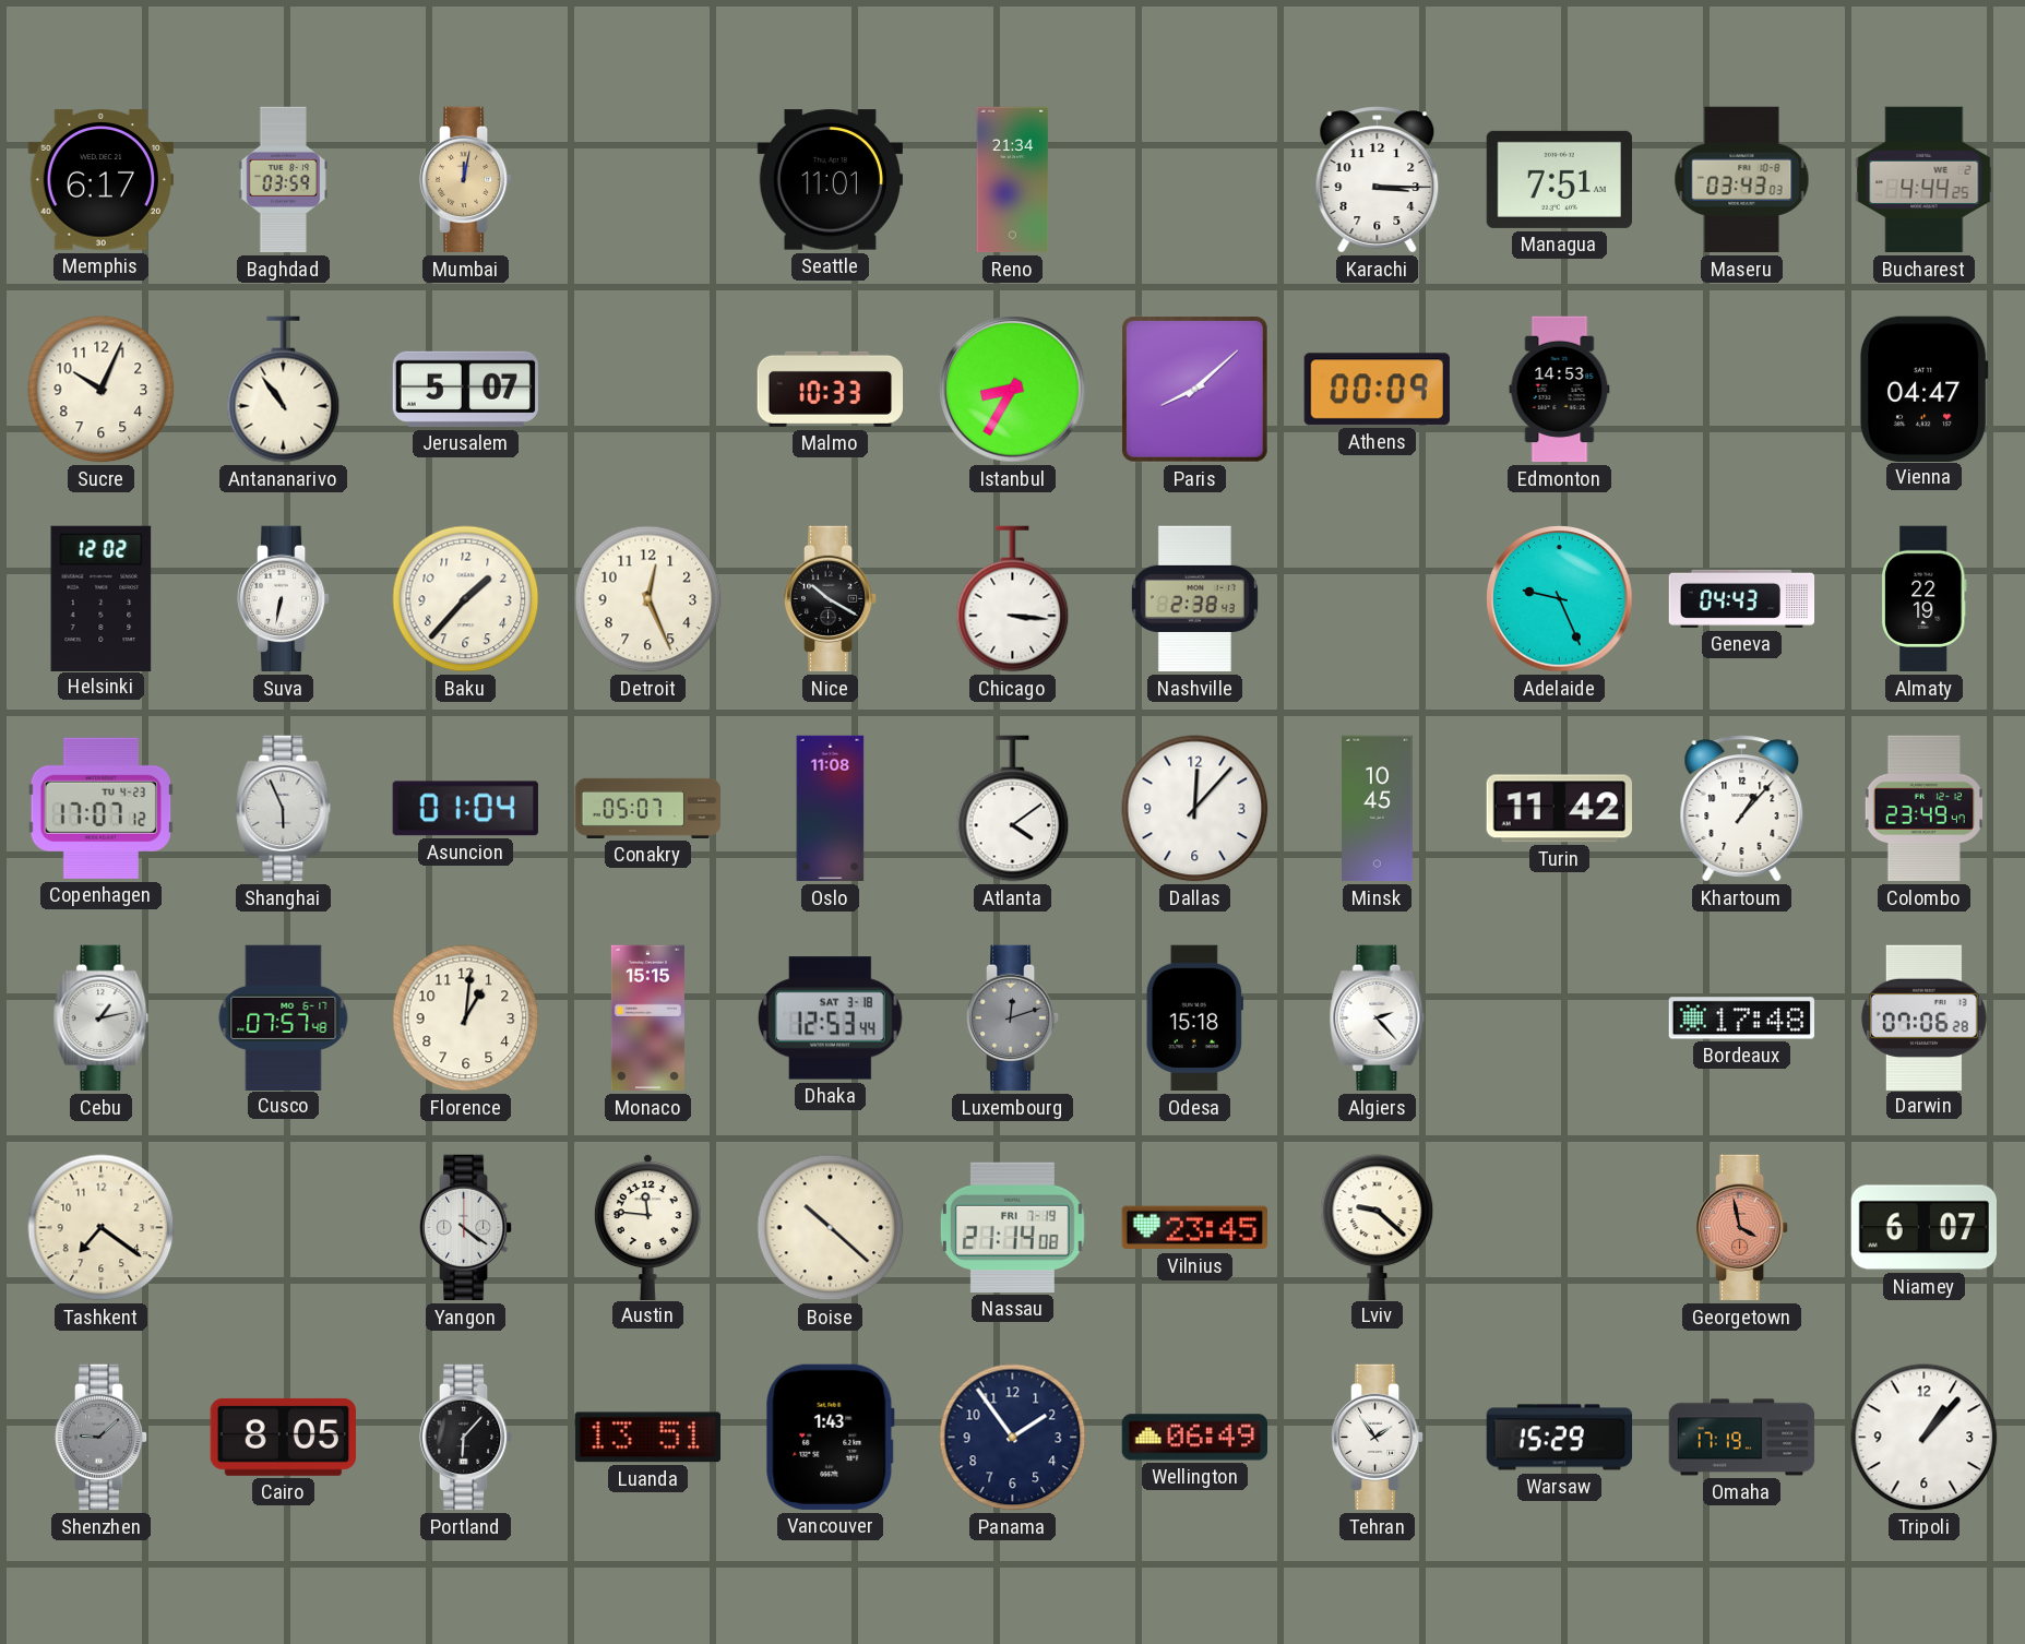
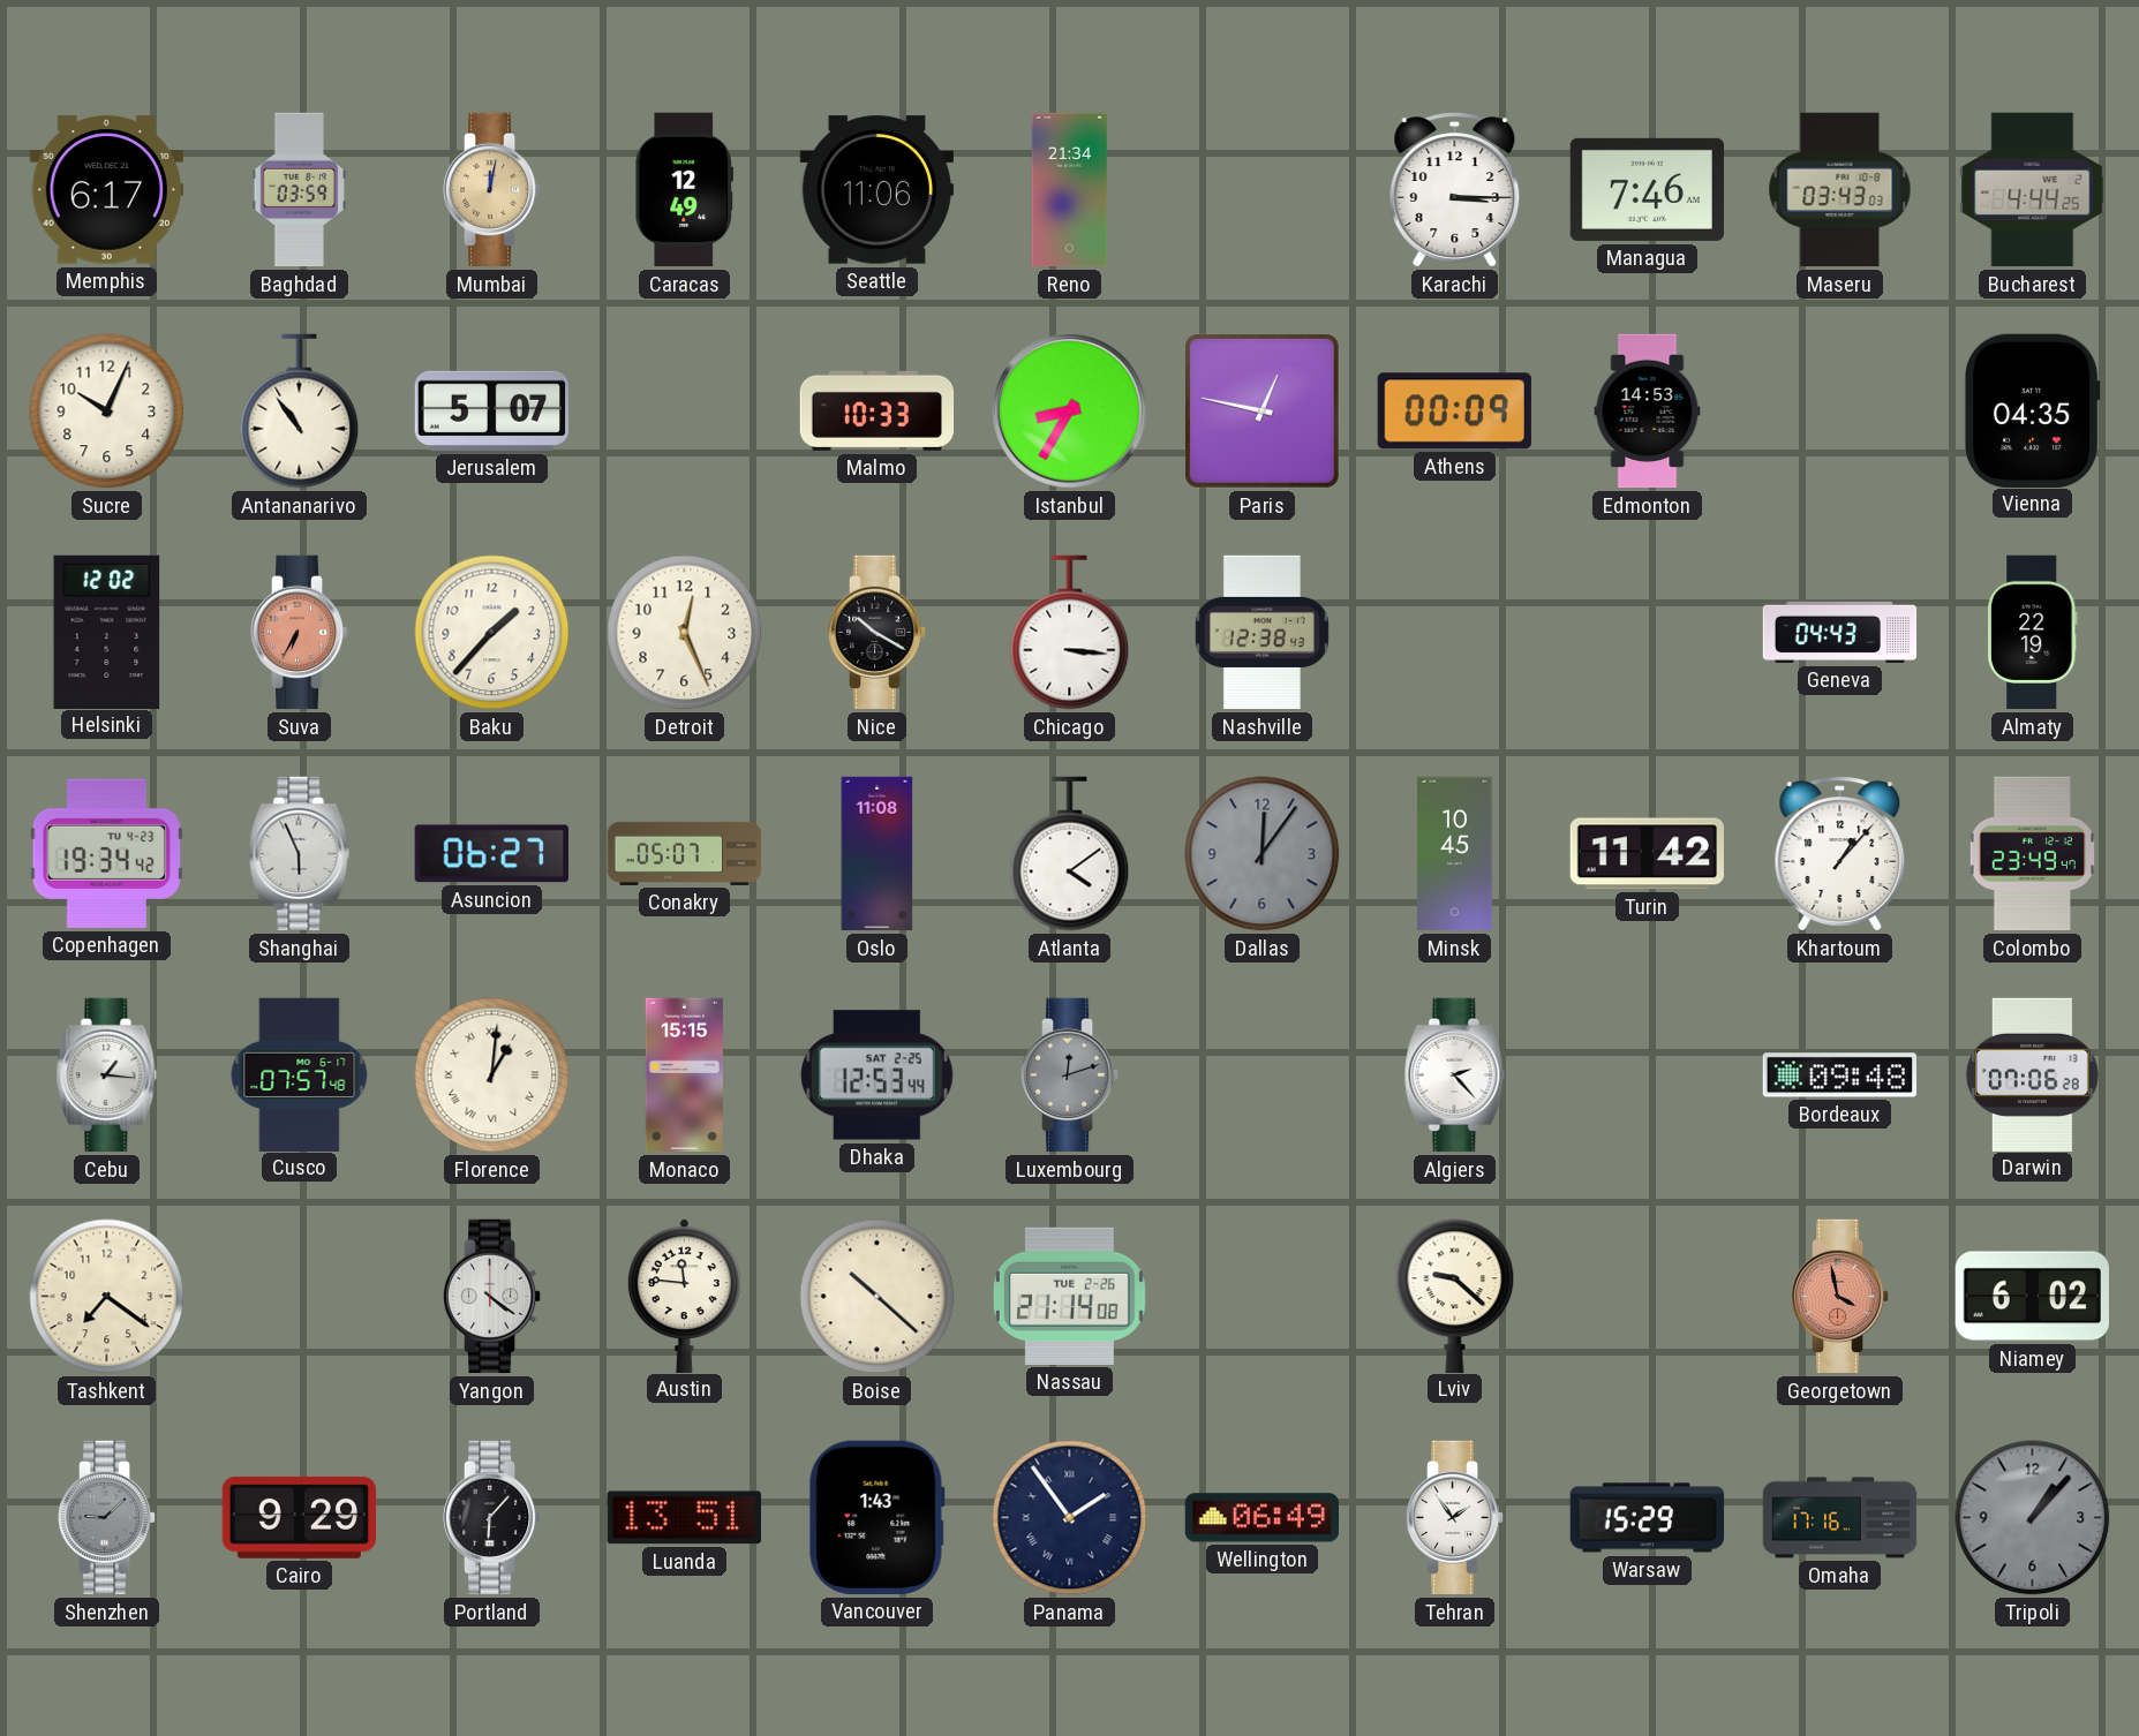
Caracas: none -> 12:49 (684, 190)
Seattle: 11:01 -> 11:06 (876, 190)
Managua: 7:51 -> 7:46 (1647, 189)
Paris: 8:08 -> 12:47 (1261, 410)
Vienna: 04:47 -> 04:35 (2032, 410)
Suva: 6:32 -> 6:35 (300, 633)
Suva dial: white -> salmon (300, 633)
Nashville: 2:38 -> 12:38 (1261, 633)
Adelaide: 9:26 -> none (1560, 599)
Copenhagen: 17:07 -> 19:34 (106, 853)
Asuncion: 01:04 -> 06:27 (491, 854)
Dallas: 12:07 -> 12:06 (1263, 854)
Dallas dial: white -> grey (1263, 854)
Cebu: 1:13 -> 1:16 (107, 1075)
Florence numerals: Arabic -> Roman (492, 1075)
Dhaka date: SAT 3-18 -> SAT 2-25 (876, 1075)
Odesa: 15:18 -> none (1194, 1018)
Bordeaux: 17:48 -> 09:48 (1839, 1075)
Nassau date: FRI 7-19 -> TUE 2-26 (1069, 1296)
Vilnius: 23:45 -> none (1194, 1228)
Niamey: 6:07 -> 6:02 (2032, 1297)
Cairo: 8:05 -> 9:29 (299, 1517)
Panama numerals: Arabic -> Roman (1070, 1518)
Omaha: 17:19 -> 17:16 (1840, 1518)
Tripoli dial: white -> grey (2033, 1518)
